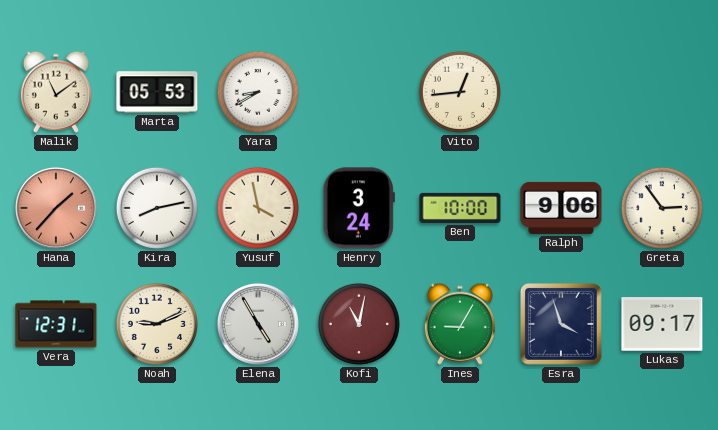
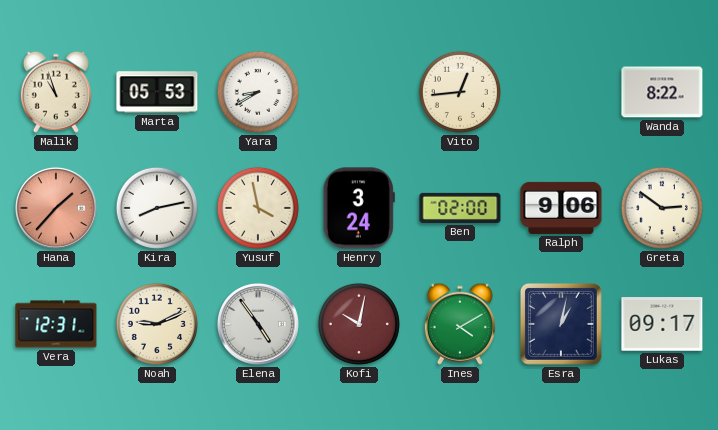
Malik: 11:09 -> 10:57 (56, 92)
Wanda: none -> 8:22 (662, 92)
Ben: 10:00 -> 02:00 (460, 208)
Greta: 2:54 -> 2:51 (662, 208)
Elena: 4:55 -> 4:54 (258, 324)
Kofi: 11:02 -> 10:02 (359, 324)
Ines: 9:05 -> 4:10 (460, 324)
Esra: 3:57 -> 1:02 (561, 324)
